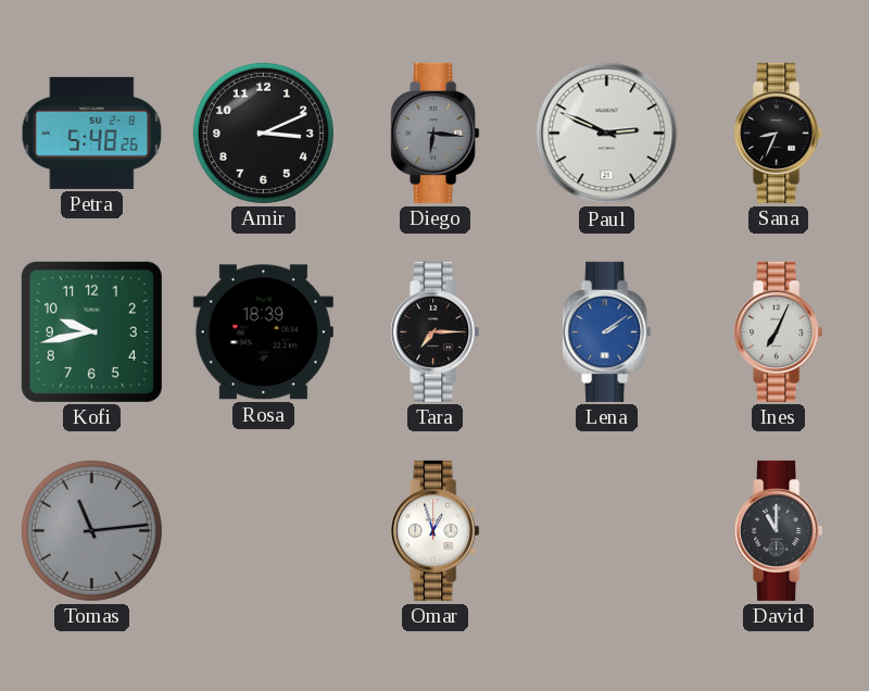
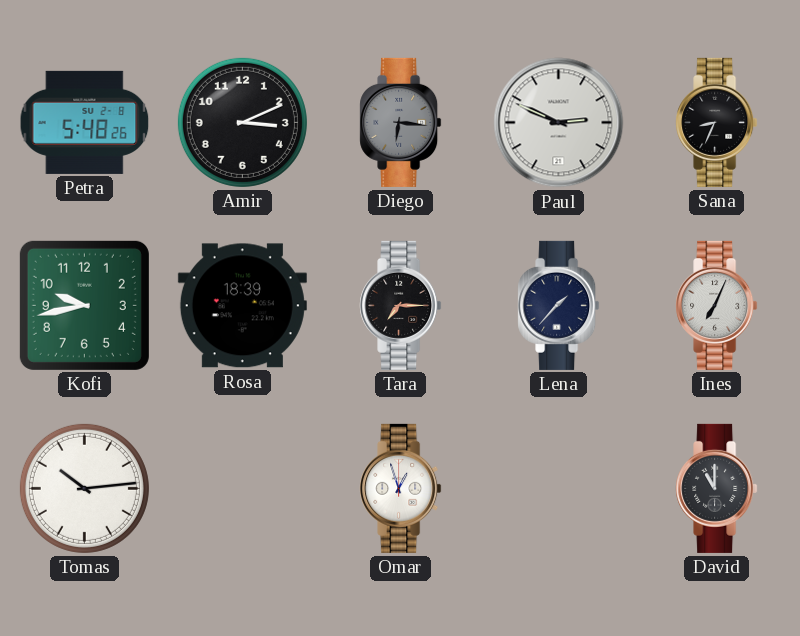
Lena: 2:09 -> 1:37 (559, 305)
Lena dial: blue -> navy (559, 305)
Tomas: 11:14 -> 10:14 (84, 488)
Tomas dial: grey -> white (84, 488)
